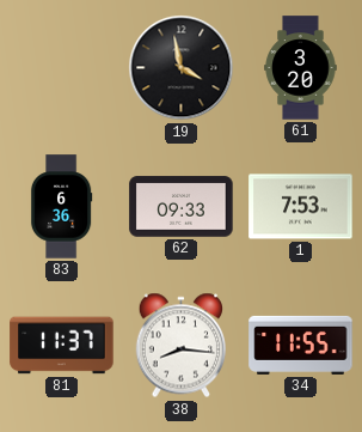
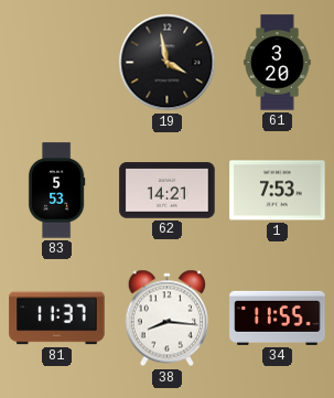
83: 6:36 -> 5:53 (56, 191)
62: 09:33 -> 14:21 (168, 191)
